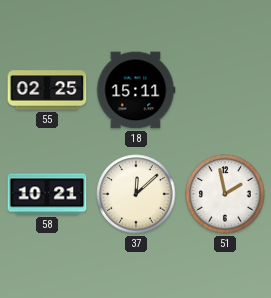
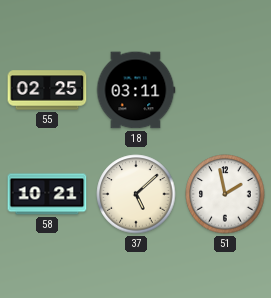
18: 15:11 -> 03:11 (136, 90)
37: 12:08 -> 5:08 (136, 194)
